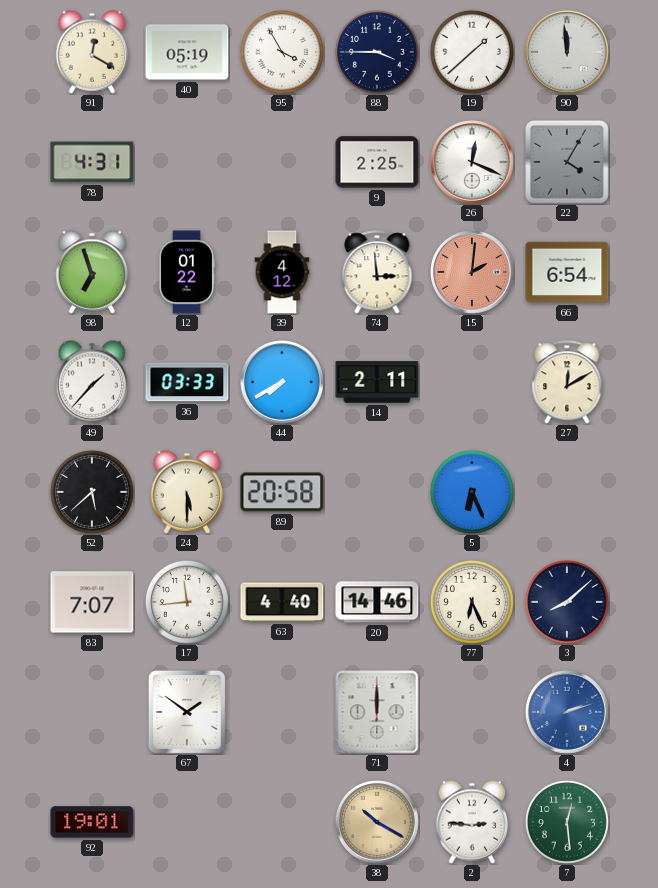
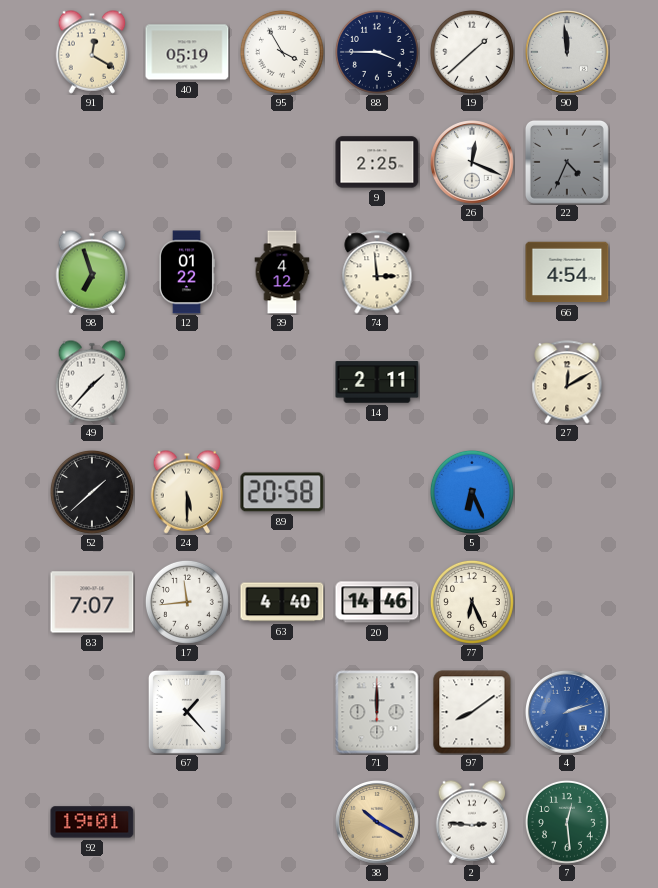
78: 4:31 -> none (92, 162)
22: 4:05 -> 4:34 (567, 162)
15: 2:01 -> none (473, 273)
66: 6:54 -> 4:54 (567, 272)
36: 03:33 -> none (187, 382)
44: 7:40 -> none (283, 383)
52: 5:38 -> 1:38 (92, 492)
3: 8:08 -> none (567, 602)
67: 1:51 -> 1:23 (187, 712)
97: none -> 8:09 (472, 712)
